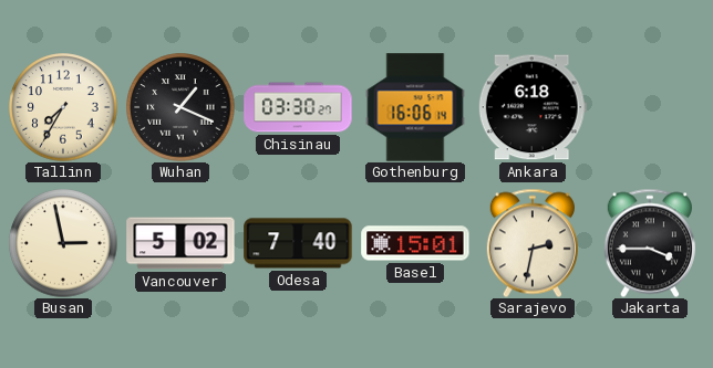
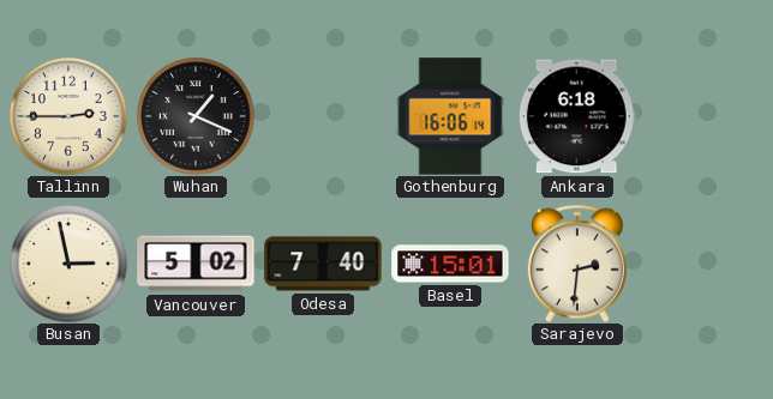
Tallinn: 7:35 -> 2:45 (68, 116)
Chisinau: 03:30 -> none (298, 107)
Sarajevo: 2:32 -> 2:31 (577, 264)
Jakarta: 3:45 -> none (650, 243)
